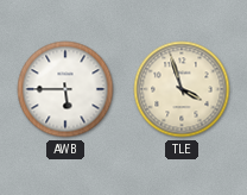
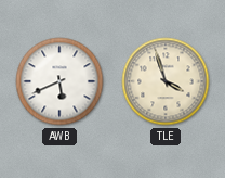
AWB: 5:45 -> 5:41 (59, 81)
